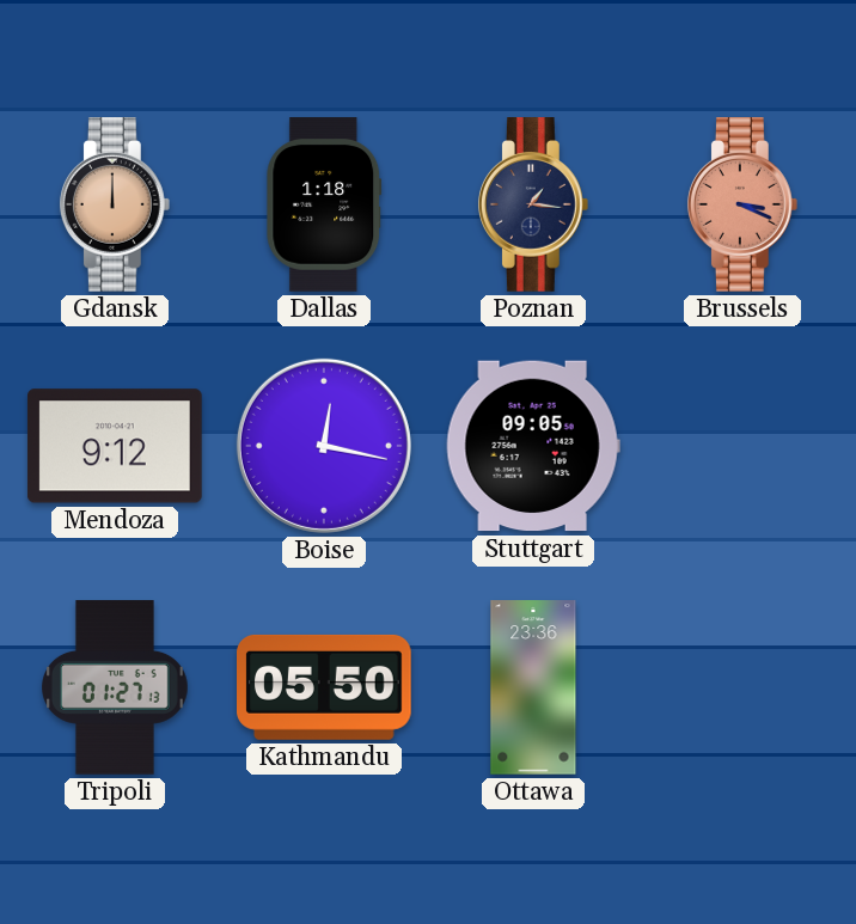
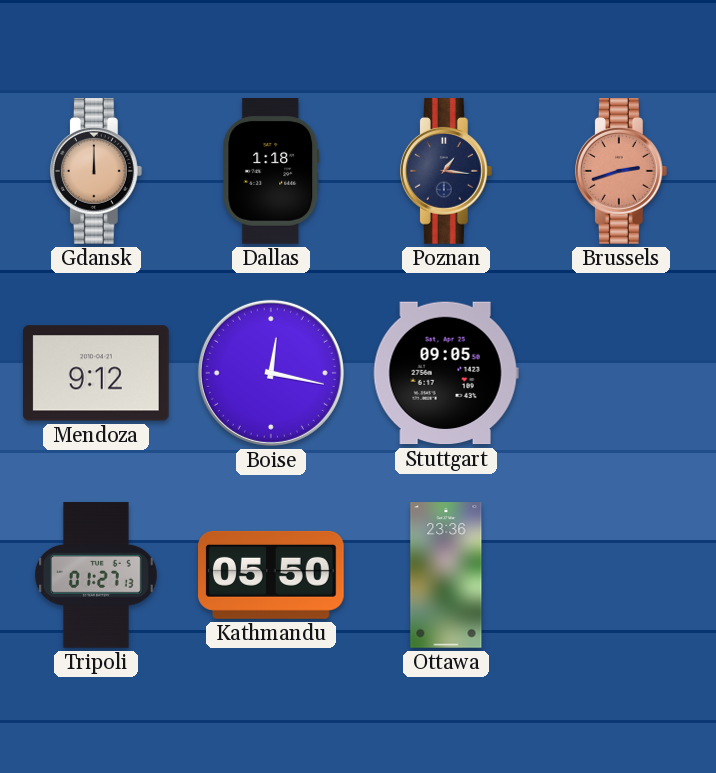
Brussels: 3:19 -> 2:42 (621, 172)
